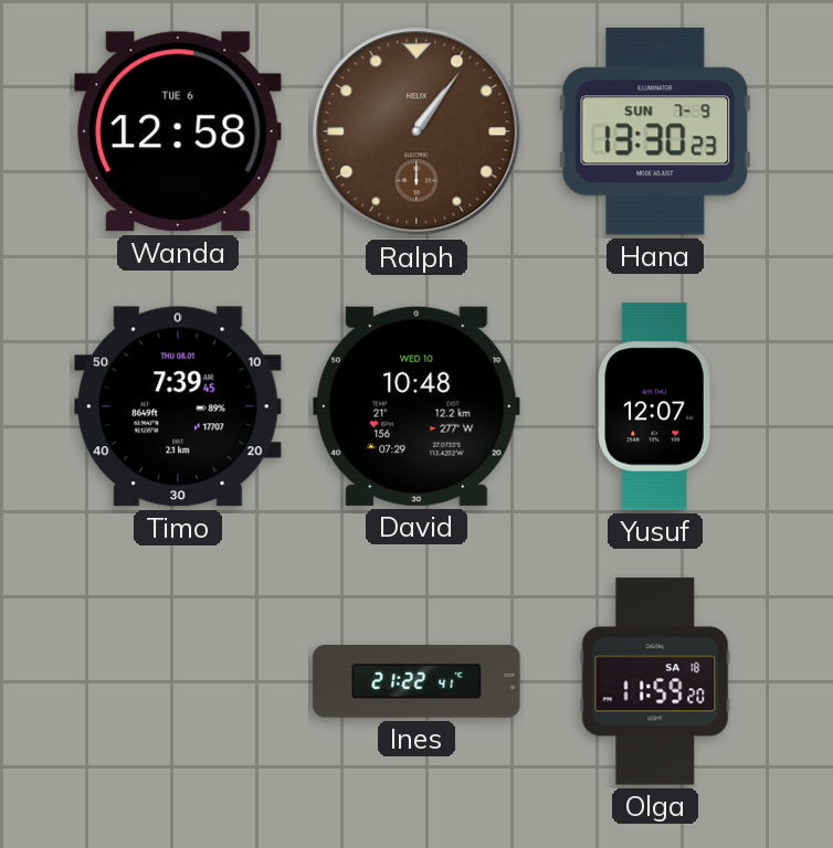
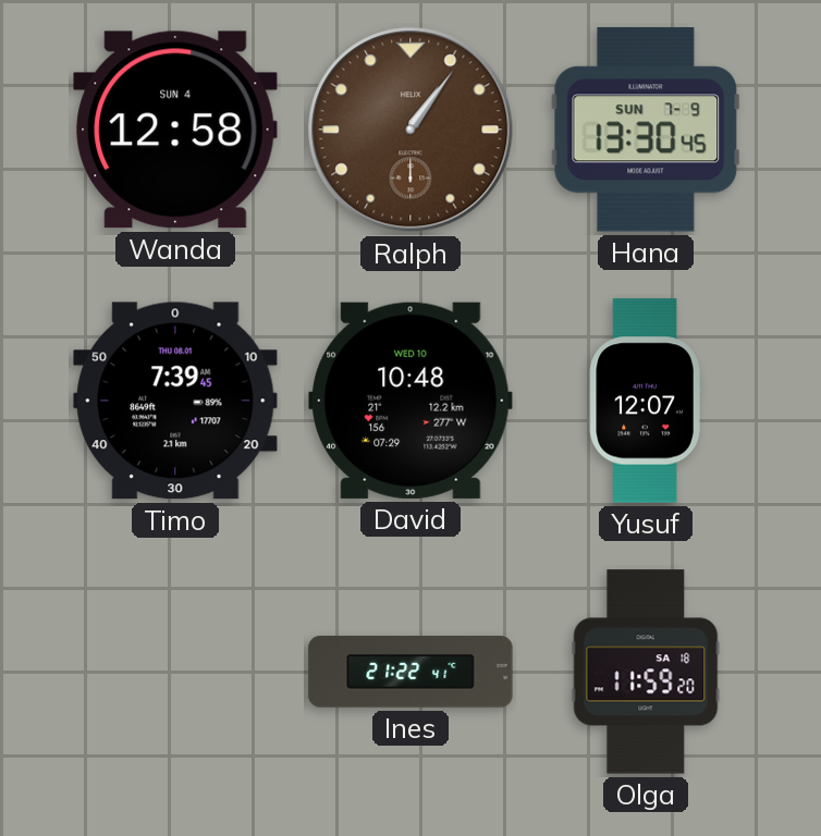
Wanda date: TUE 6 -> SUN 4 (175, 130)
Hana: 13:30:23 -> 13:30:45 (646, 130)
